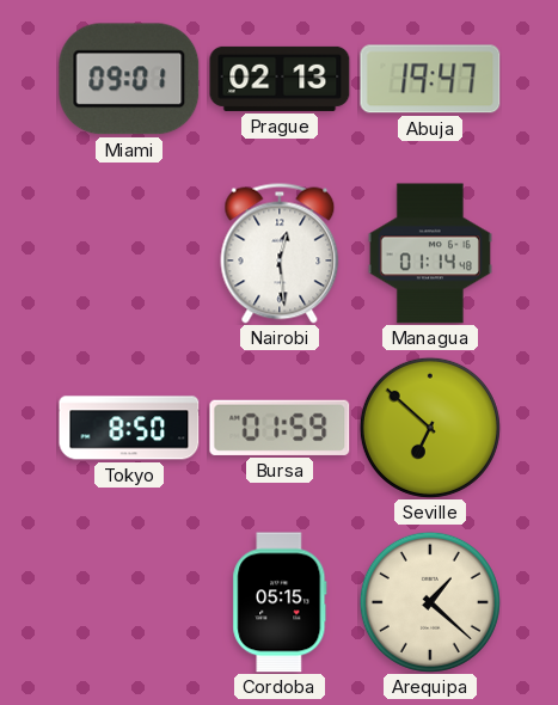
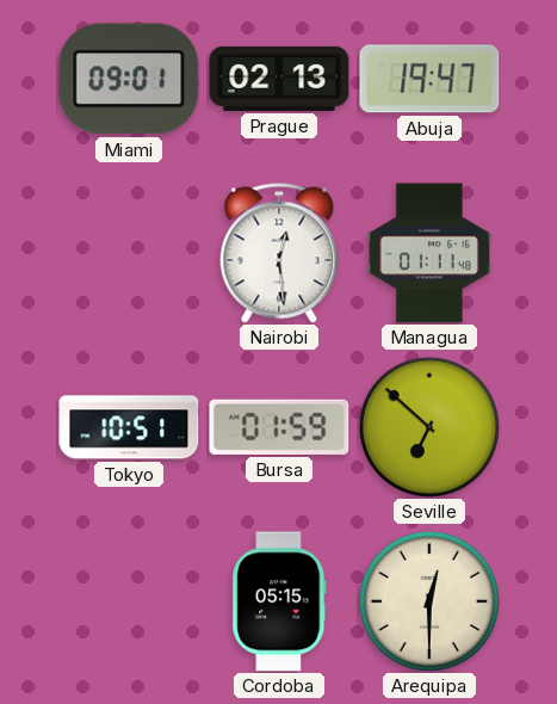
Managua: 01:14 -> 01:11 (429, 253)
Tokyo: 8:50 -> 10:51 (129, 427)
Arequipa: 1:22 -> 12:30 (429, 601)
